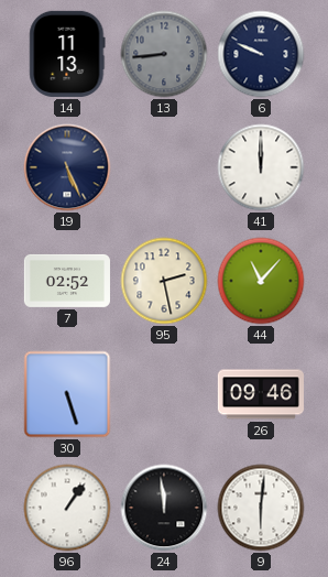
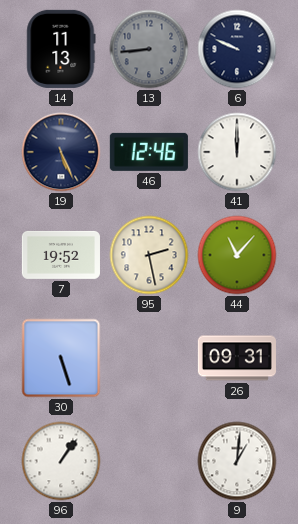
46: none -> 12:46 (149, 152)
7: 02:52 -> 19:52 (61, 255)
26: 09:46 -> 09:31 (237, 358)
24: 11:59 -> none (164, 508)
9: 6:01 -> 1:01 (237, 461)
